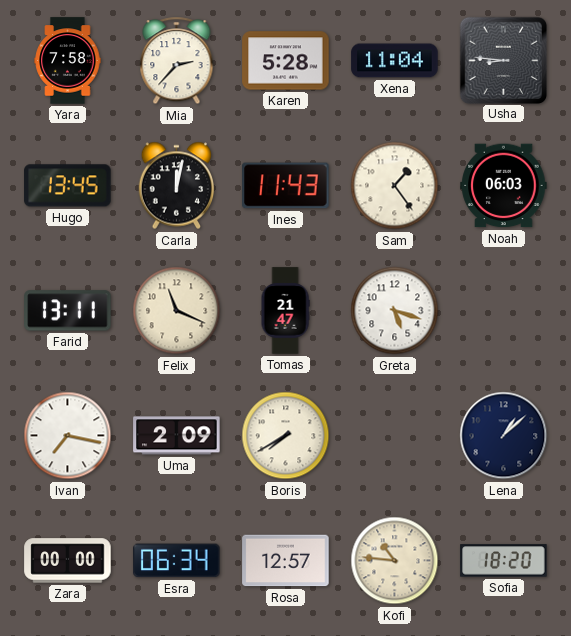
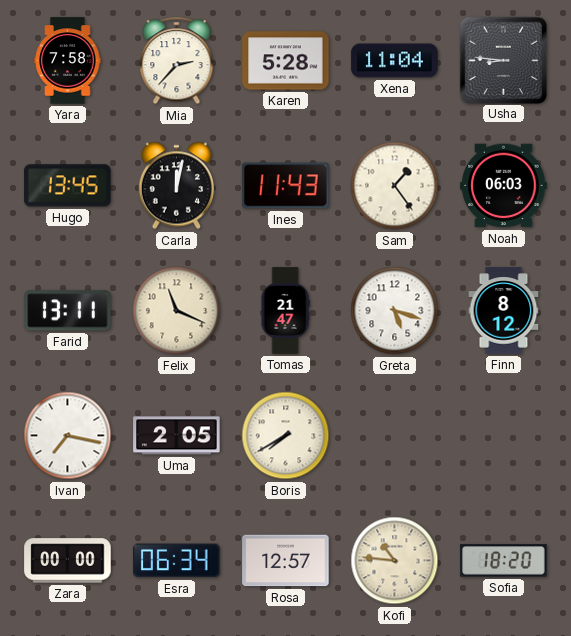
Finn: none -> 8:12 (504, 311)
Uma: 2:09 -> 2:05 (177, 436)
Lena: 1:08 -> none (504, 436)
